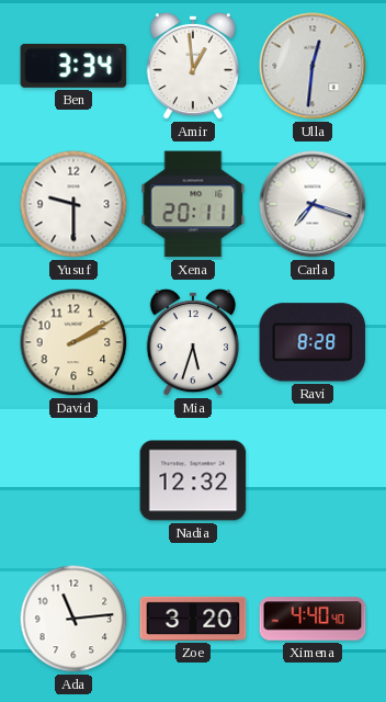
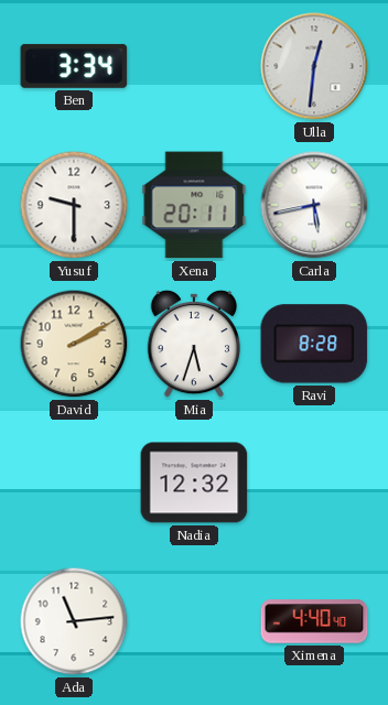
Amir: 12:59 -> none (192, 66)
Carla: 7:18 -> 5:43 (314, 205)
Zoe: 3:20 -> none (193, 619)
